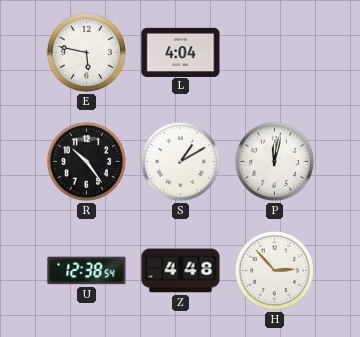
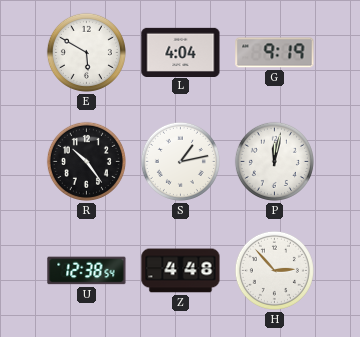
E: 5:47 -> 5:50 (86, 52)
G: none -> 9:19 (275, 53)
S: 1:10 -> 1:13 (180, 161)
